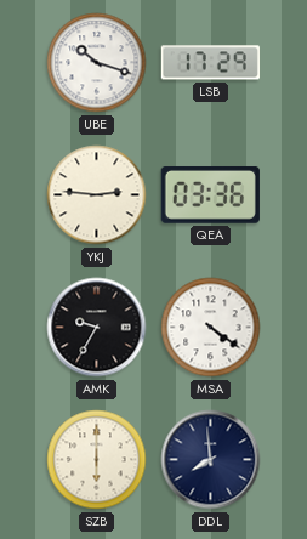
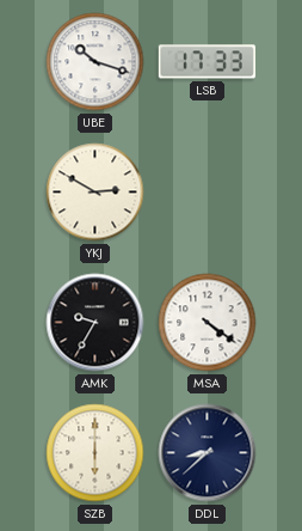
LSB: 17:29 -> 17:33 (207, 62)
YKJ: 2:46 -> 2:50 (95, 193)
QEA: 03:36 -> none (210, 194)
DDL: 7:59 -> 8:38 (208, 453)
